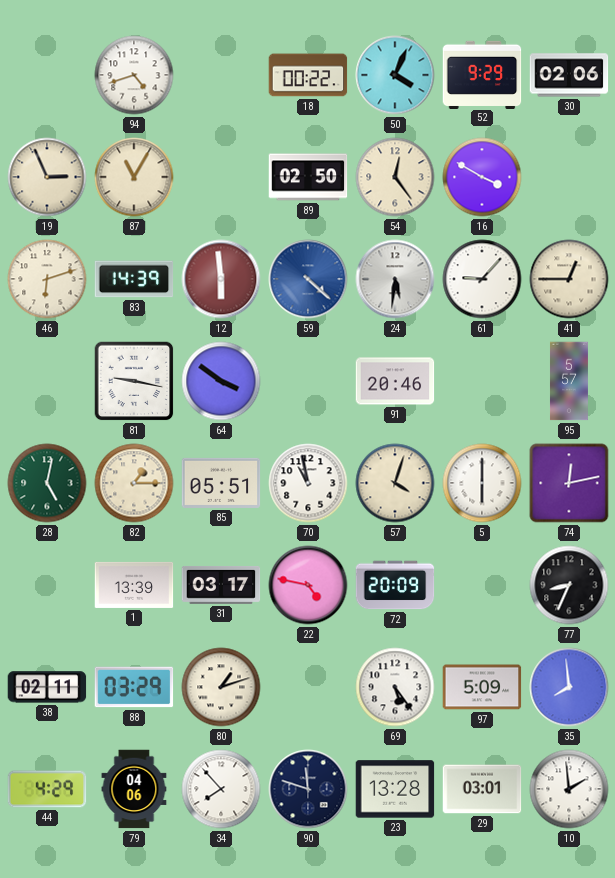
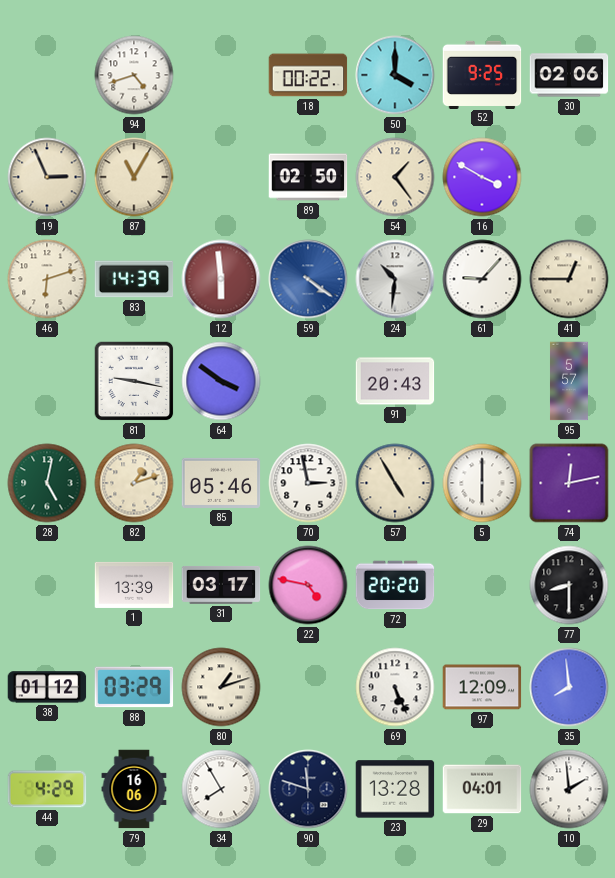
50: 4:04 -> 4:00 (395, 75)
52: 9:29 -> 9:25 (482, 74)
54: 12:24 -> 1:24 (395, 177)
59: 4:22 -> 4:21 (308, 279)
24: 5:31 -> 10:31 (395, 279)
91: 20:46 -> 20:43 (395, 381)
82: 1:15 -> 1:12 (134, 483)
85: 05:51 -> 05:46 (221, 483)
70: 10:58 -> 2:58 (308, 483)
57: 4:03 -> 4:55 (395, 483)
72: 20:09 -> 20:20 (395, 585)
77: 8:34 -> 8:30 (569, 585)
38: 02:11 -> 01:12 (47, 687)
69: 5:24 -> 5:26 (395, 687)
97: 5:09 -> 12:09 (482, 687)
79: 04:06 -> 16:06 (134, 789)
34: 7:53 -> 7:55 (221, 789)
29: 03:01 -> 04:01 (482, 789)
